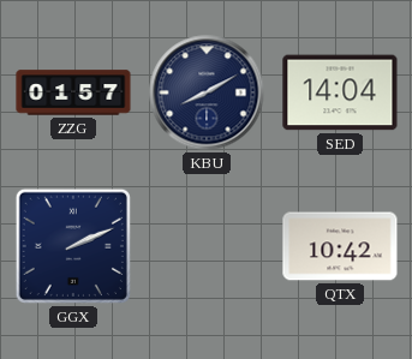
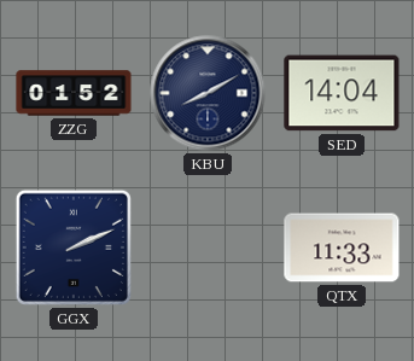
ZZG: 01:57 -> 01:52 (74, 93)
QTX: 10:42 -> 11:33 (342, 248)
